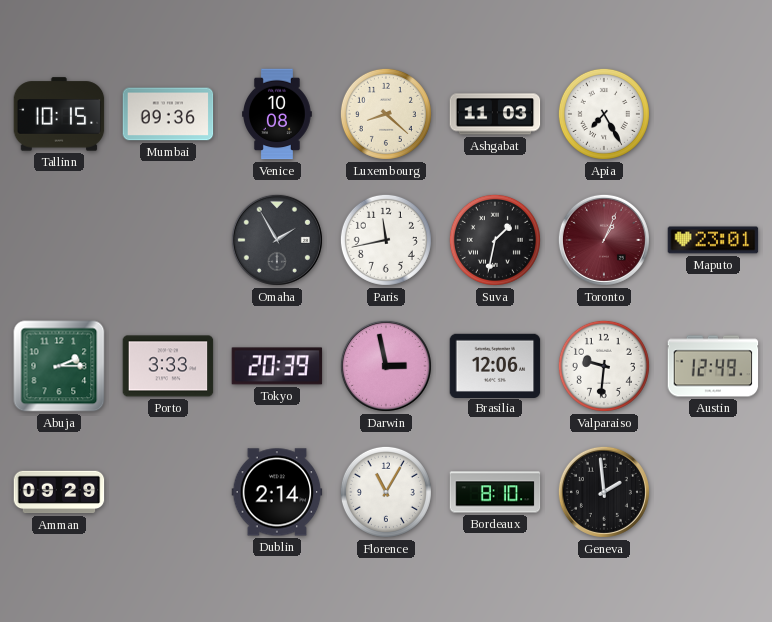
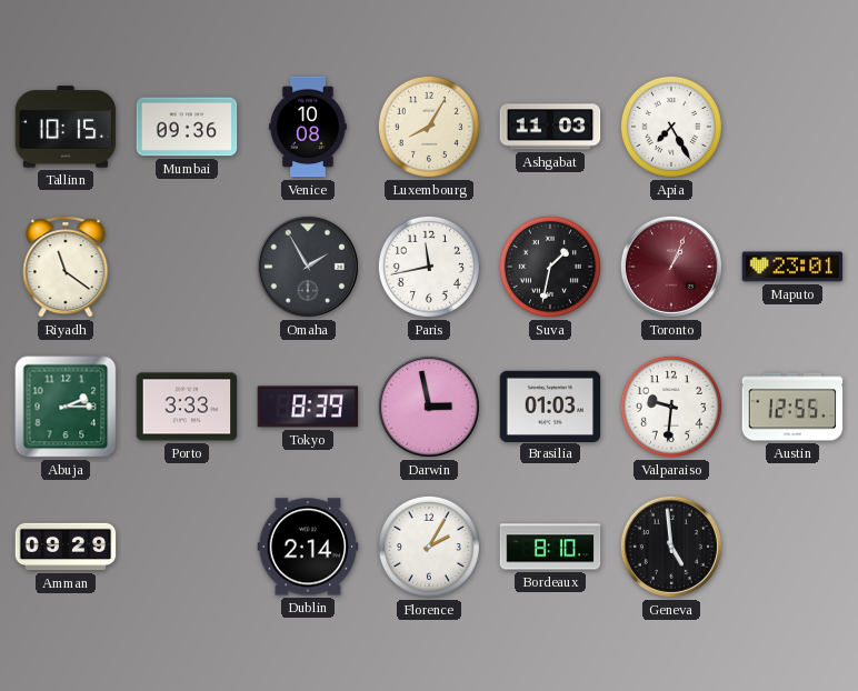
Luxembourg: 8:22 -> 8:05 (429, 127)
Riyadh: none -> 11:21 (66, 267)
Tokyo: 20:39 -> 8:39 (308, 407)
Brasilia: 12:06 -> 01:03 (550, 405)
Austin: 12:49 -> 12:55 (792, 407)
Florence: 11:05 -> 2:05 (429, 547)
Geneva: 1:59 -> 4:59 (671, 547)
